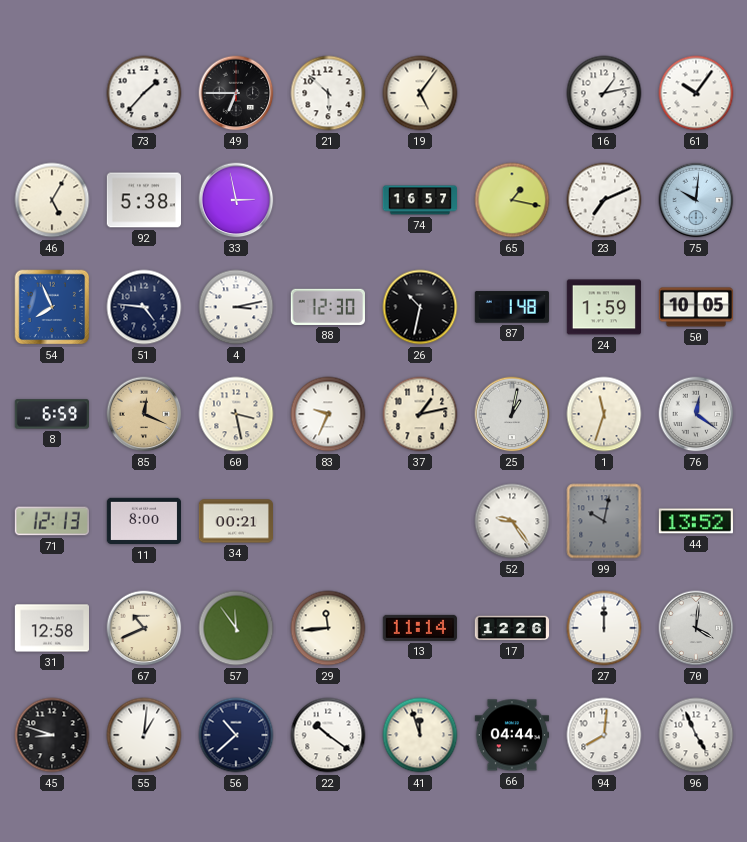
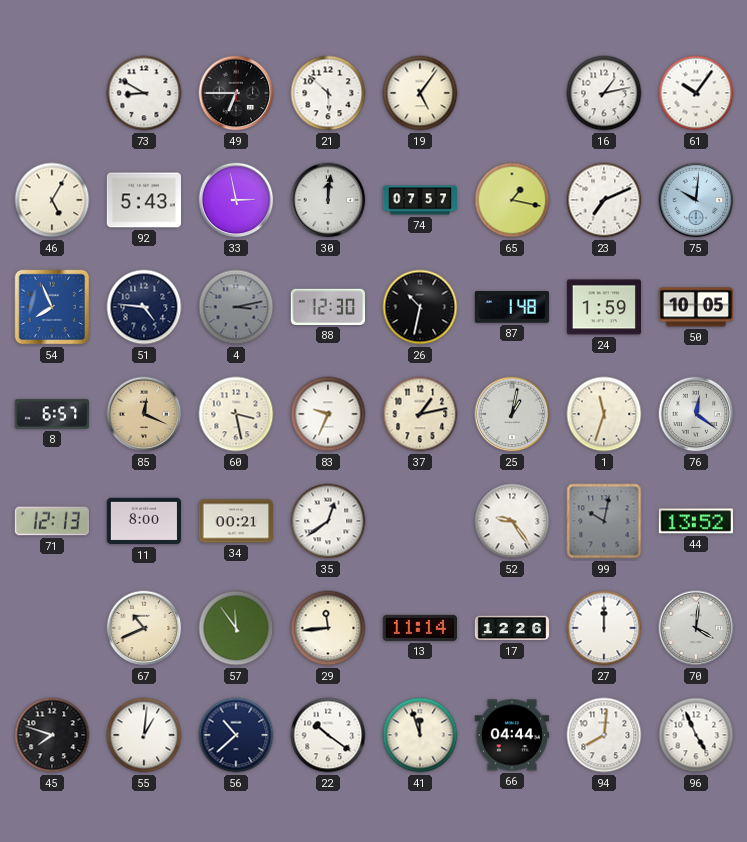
73: 1:37 -> 8:50 (144, 93)
92: 5:38 -> 5:43 (143, 200)
30: none -> 12:01 (328, 200)
74: 16:57 -> 07:57 (419, 200)
4 dial: white -> grey (236, 307)
8: 6:59 -> 6:57 (51, 414)
35: none -> 12:39 (328, 521)
31: 12:58 -> none (51, 628)
45: 8:48 -> 7:48 (52, 735)
